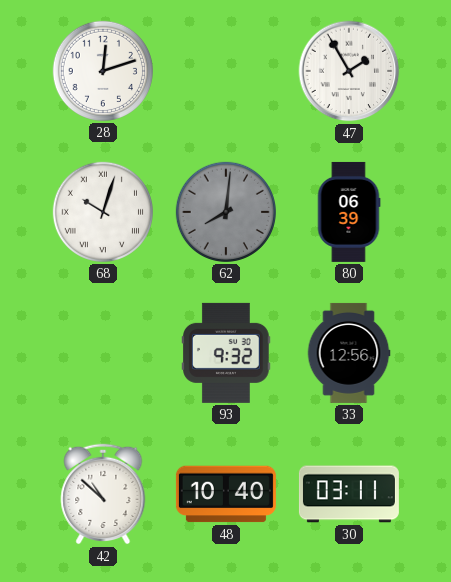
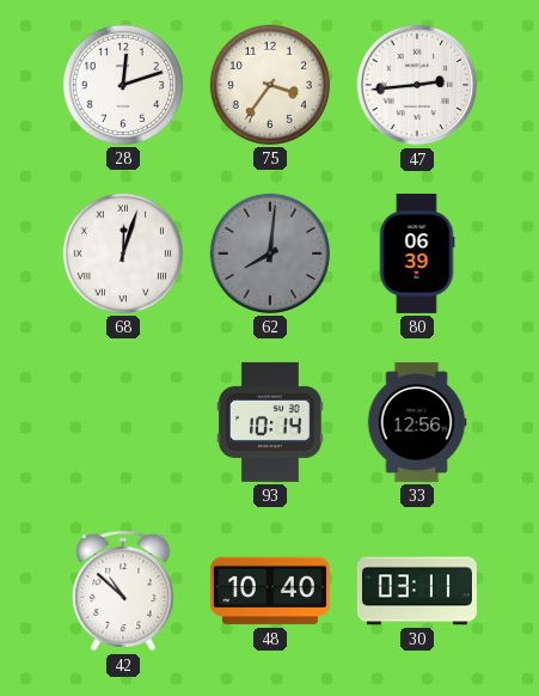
75: none -> 3:36 (270, 85)
47: 1:55 -> 2:44 (417, 85)
68: 10:03 -> 12:03 (123, 254)
93: 9:32 -> 10:14 (271, 422)
